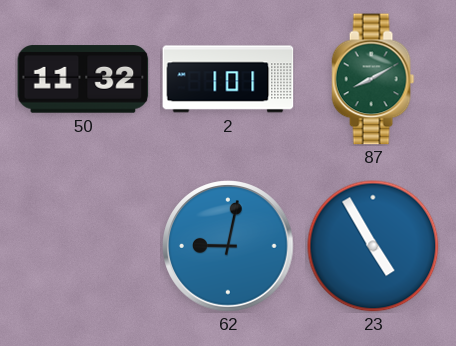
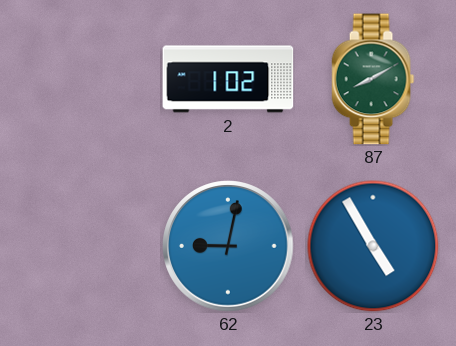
50: 11:32 -> none (83, 79)
2: 1:01 -> 1:02 (228, 79)
